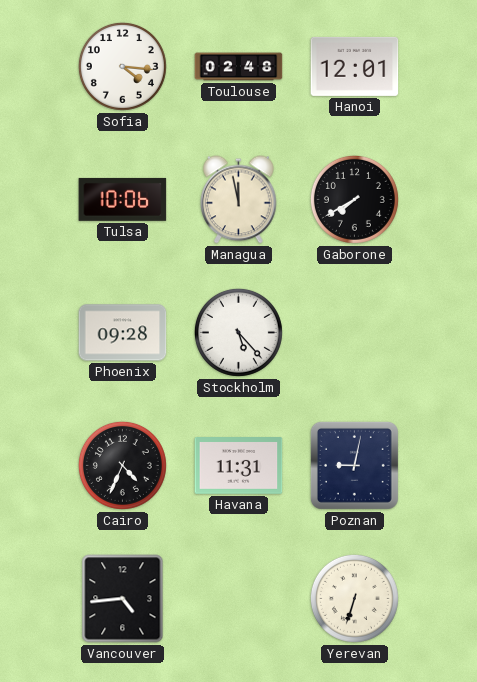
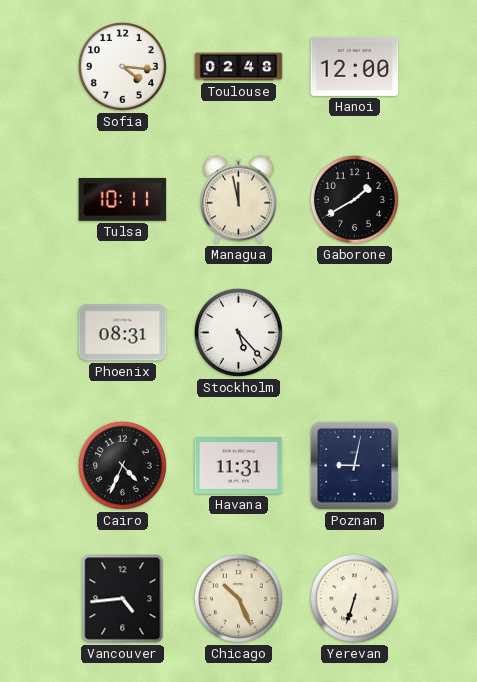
Hanoi: 12:01 -> 12:00 (355, 66)
Tulsa: 10:06 -> 10:11 (123, 199)
Gaborone: 7:40 -> 1:40 (354, 199)
Phoenix: 09:28 -> 08:31 (123, 333)
Chicago: none -> 10:26 (238, 598)
